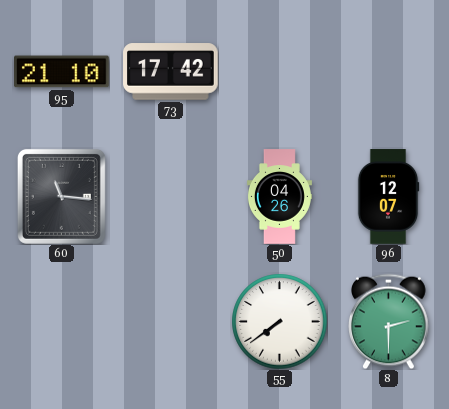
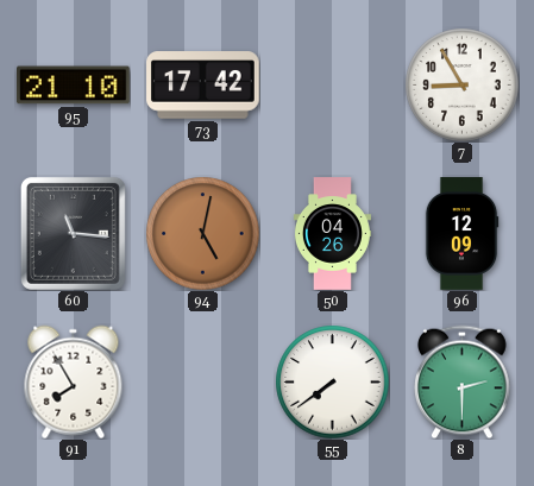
7: none -> 8:55 (461, 84)
94: none -> 5:02 (202, 233)
96: 12:07 -> 12:09 (461, 234)
91: none -> 7:55 (74, 381)
